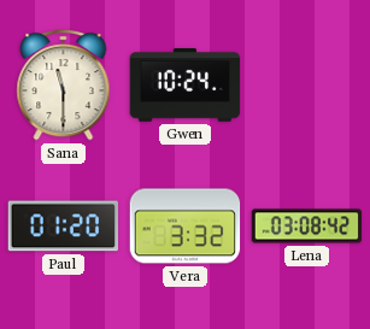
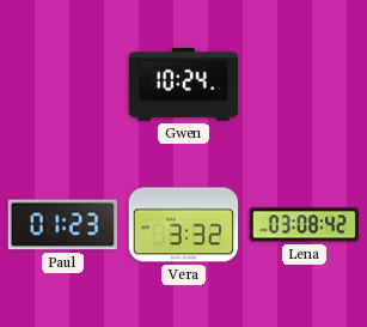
Sana: 11:30 -> none (64, 86)
Paul: 01:20 -> 01:23 (63, 225)
